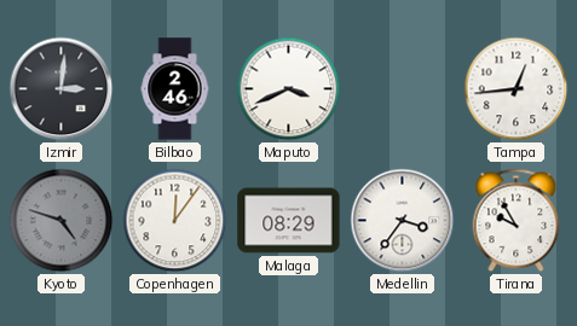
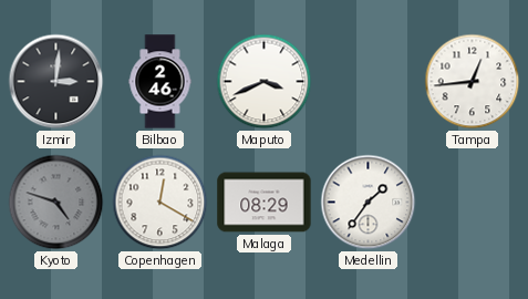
Copenhagen: 12:06 -> 12:20 (161, 203)
Medellin: 3:36 -> 1:36 (369, 203)
Tirana: 9:55 -> none (517, 221)
